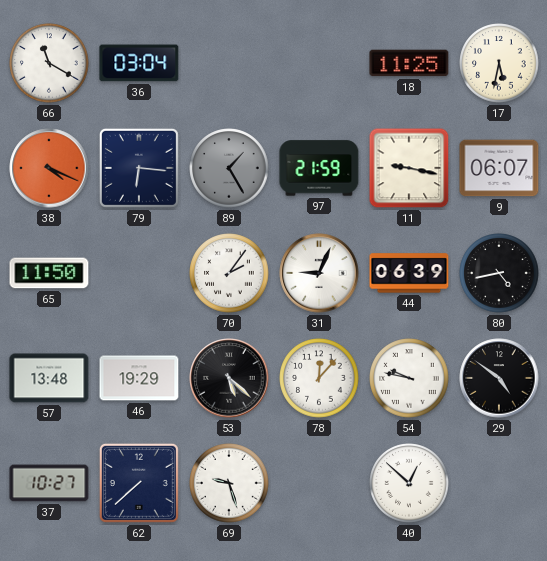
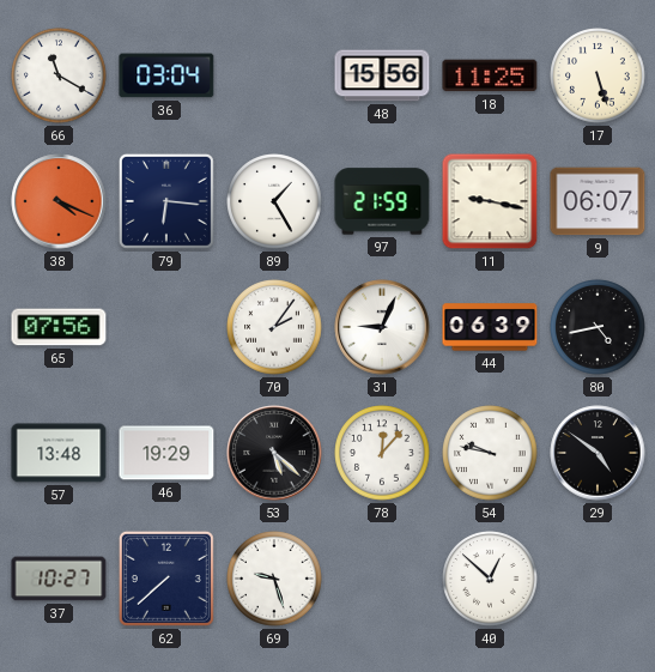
48: none -> 15:56 (382, 75)
17: 5:32 -> 5:27 (598, 75)
89 dial: grey -> white (274, 201)
65: 11:50 -> 07:56 (59, 327)
